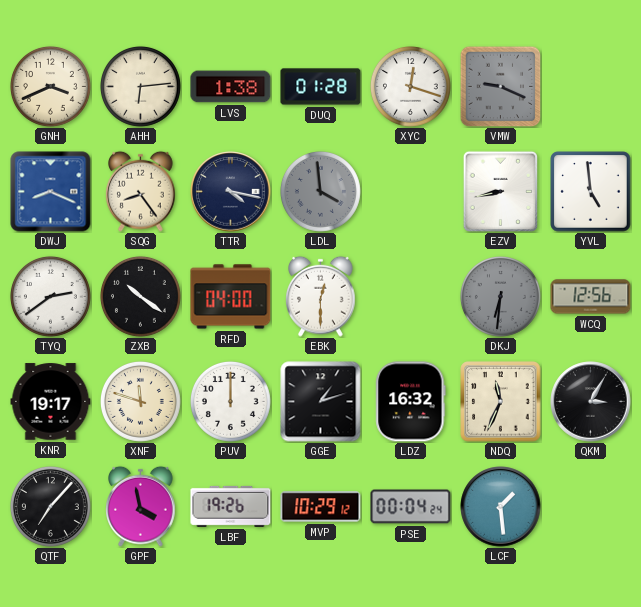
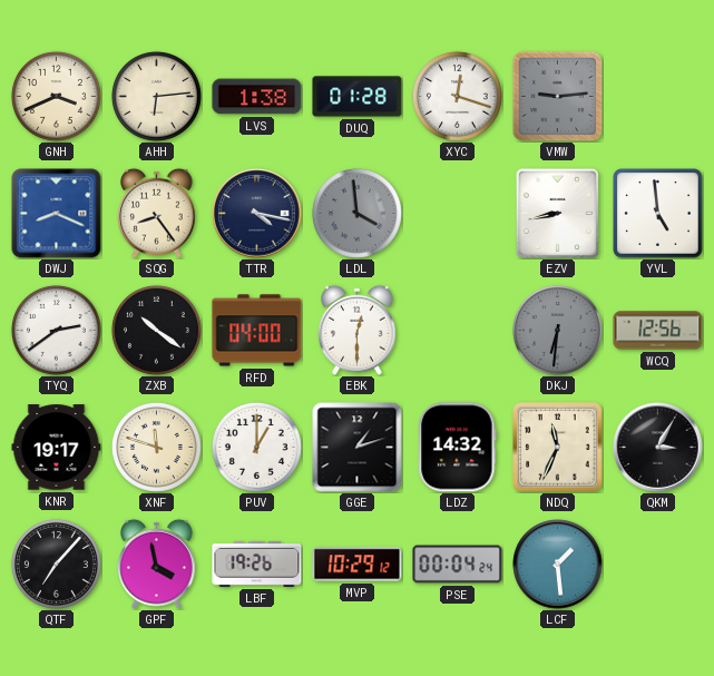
VMW: 9:19 -> 9:14 (557, 96)
PUV: 12:00 -> 1:00 (256, 447)
LDZ: 16:32 -> 14:32 (458, 448)
